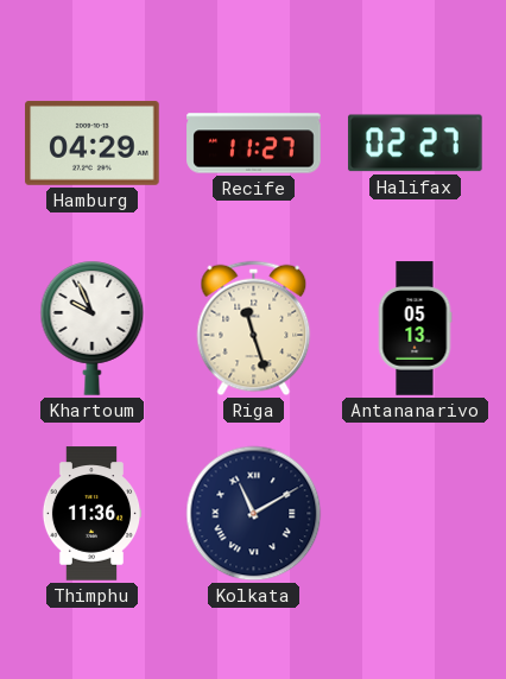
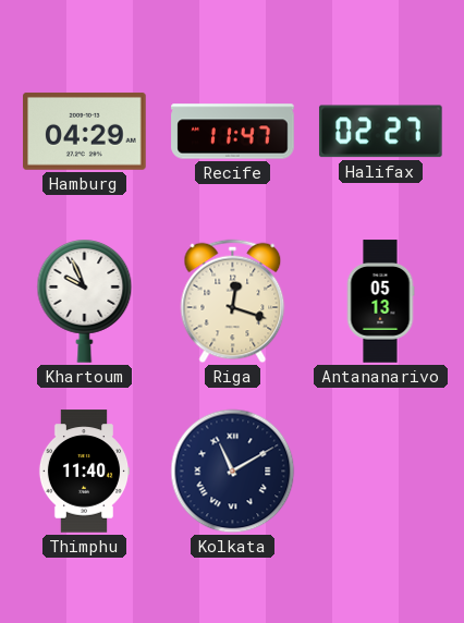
Recife: 11:27 -> 11:47 (233, 132)
Riga: 11:27 -> 12:18 (233, 302)
Thimphu: 11:36 -> 11:40 (84, 472)
